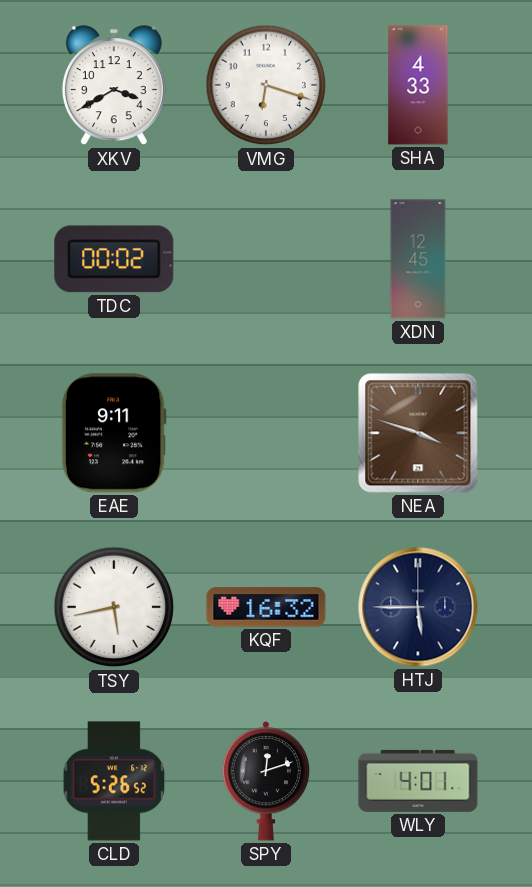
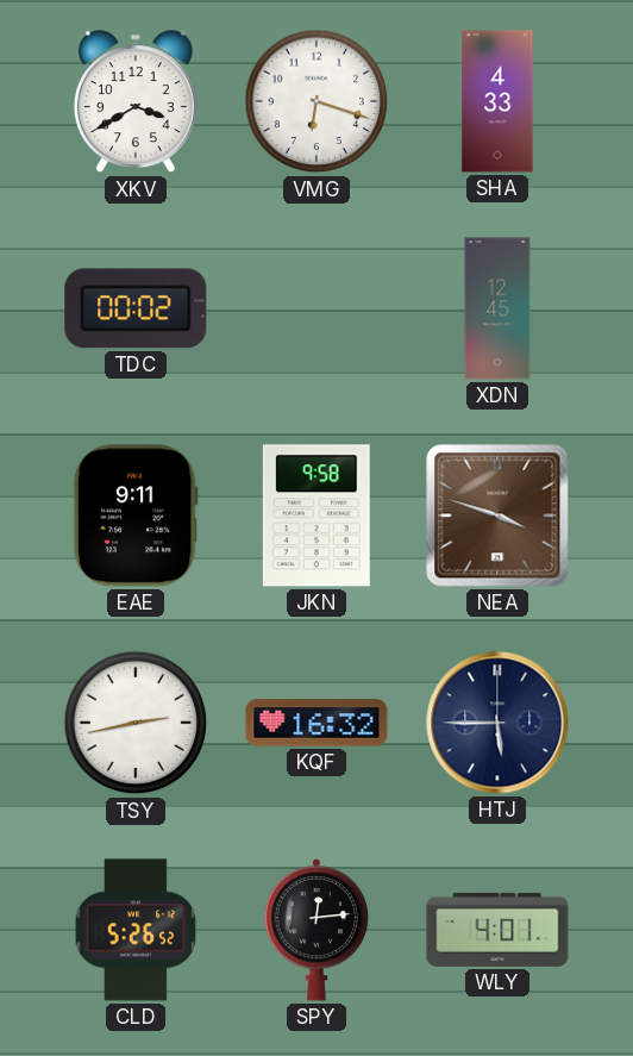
JKN: none -> 9:58 (316, 515)
TSY: 5:43 -> 2:43 (136, 723)
SPY: 12:12 -> 12:14 (316, 930)
